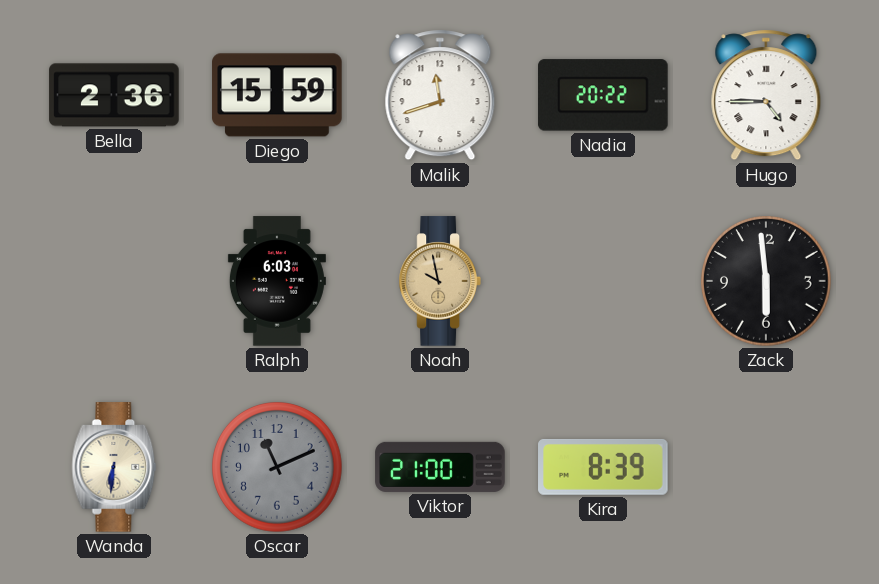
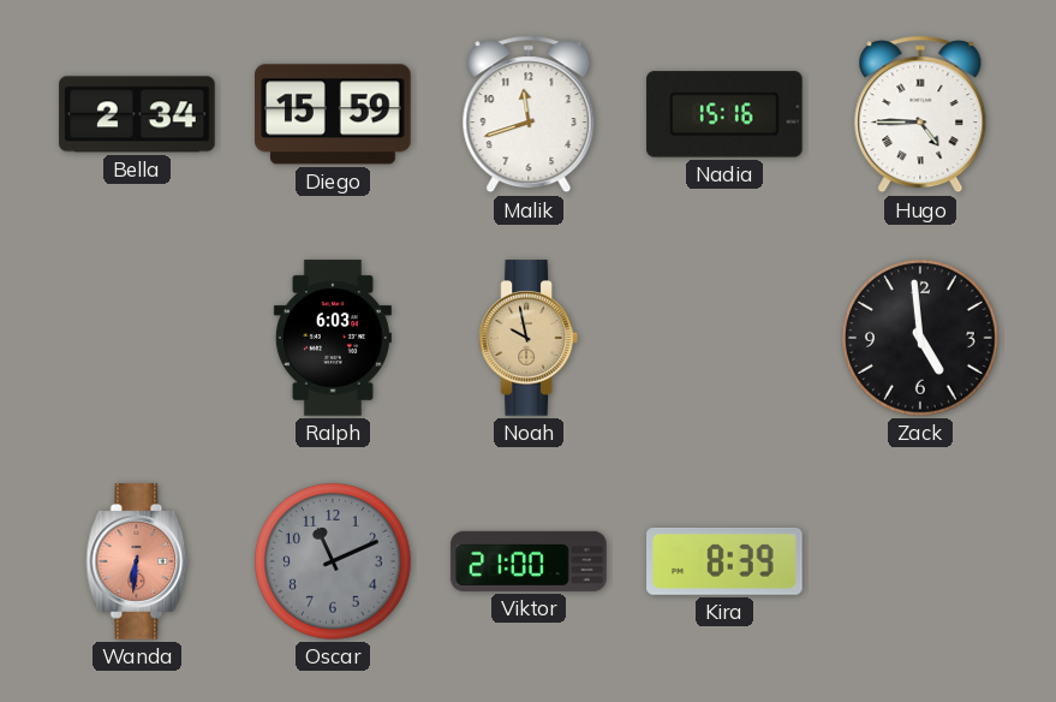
Bella: 2:36 -> 2:34 (137, 114)
Nadia: 20:22 -> 15:16 (724, 114)
Zack: 5:59 -> 4:59 (921, 339)
Wanda dial: cream -> salmon (137, 561)
